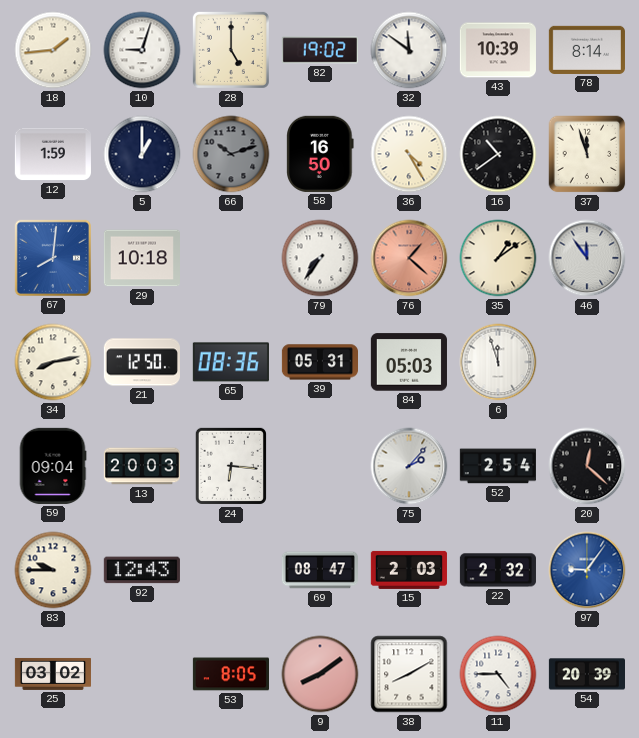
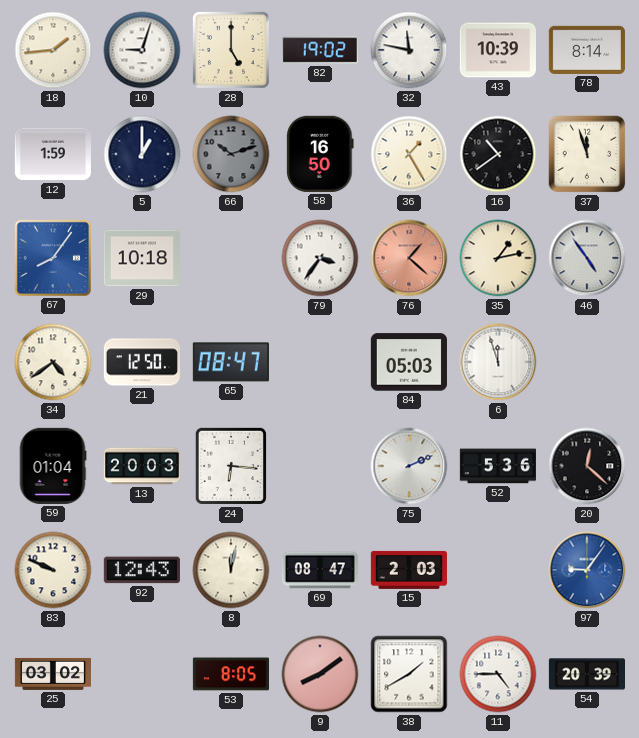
32: 11:51 -> 11:47 (409, 50)
36: 4:25 -> 1:25 (409, 154)
67: 8:01 -> 8:06 (53, 258)
79: 7:36 -> 3:36 (320, 258)
35: 1:09 -> 1:13 (498, 258)
46: 11:54 -> 4:54 (587, 258)
34: 8:13 -> 4:39 (53, 362)
65: 08:36 -> 08:47 (231, 362)
39: 05:31 -> none (319, 362)
59: 09:04 -> 01:04 (53, 466)
75: 2:07 -> 2:11 (409, 466)
52: 2:54 -> 5:36 (498, 466)
83: 9:45 -> 9:49 (53, 570)
8: none -> 12:02 (231, 570)
22: 2:32 -> none (498, 570)
38: 8:10 -> 1:40 (409, 674)
